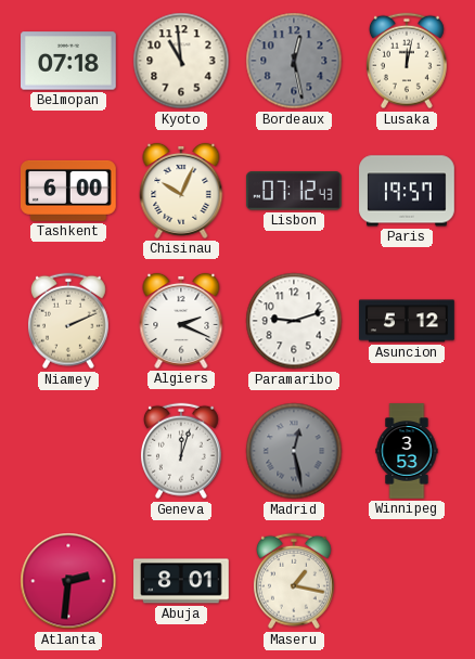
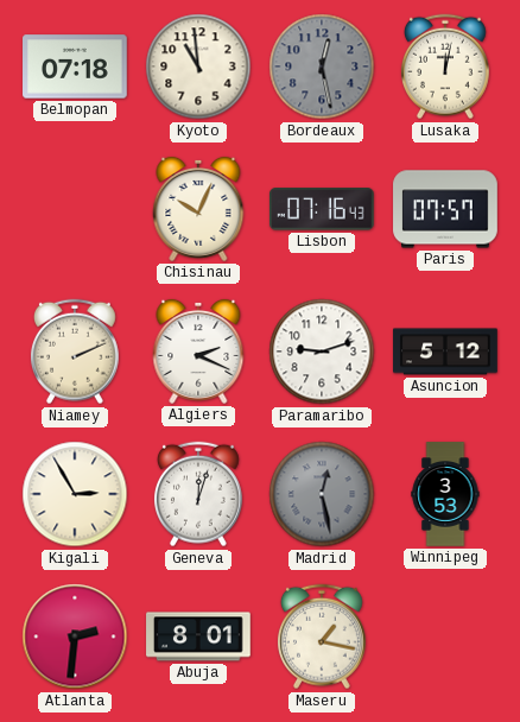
Tashkent: 6:00 -> none (69, 191)
Lisbon: 07:12 -> 07:16 (322, 209)
Paris: 19:57 -> 07:57 (445, 209)
Kigali: none -> 2:55 (75, 494)
